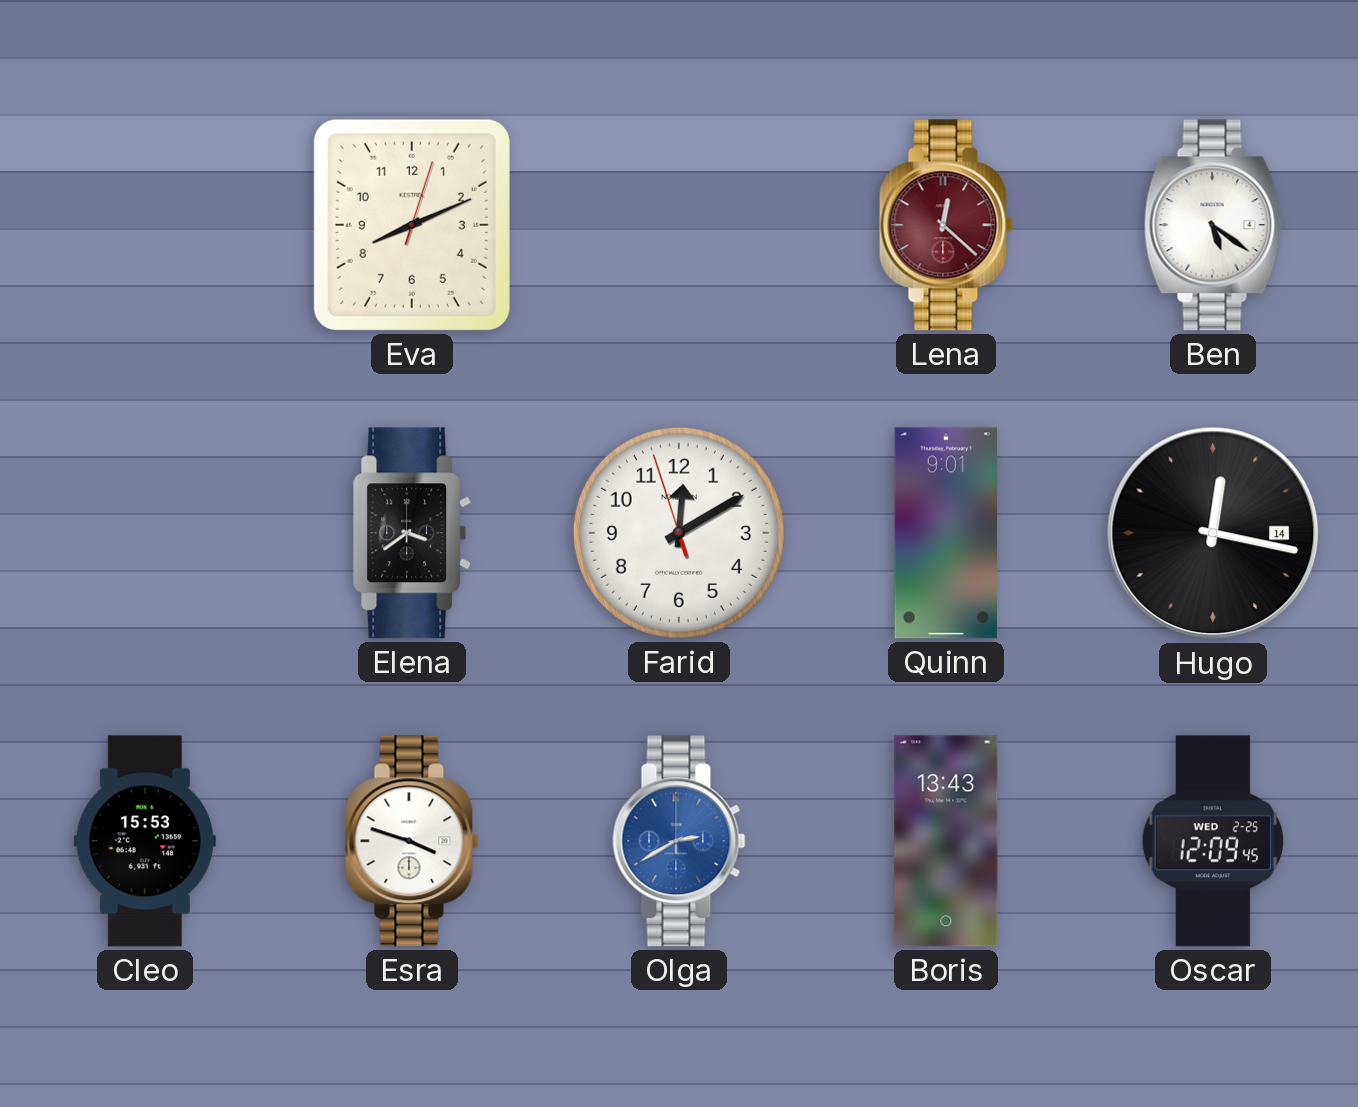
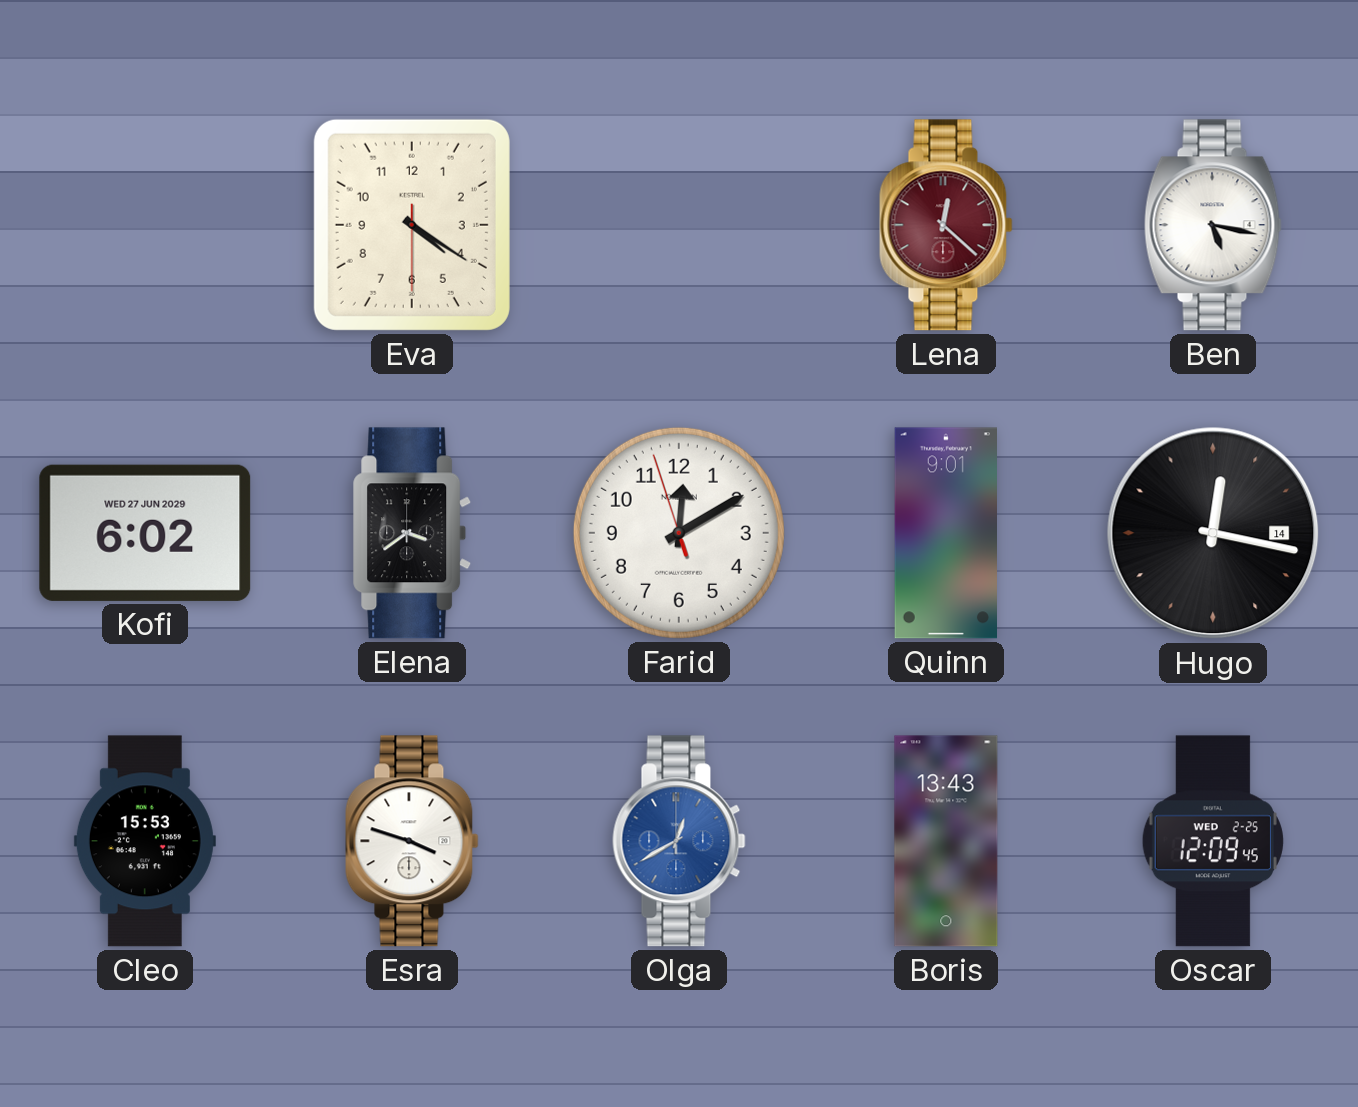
Eva: 8:11 -> 4:20 (412, 225)
Ben: 5:21 -> 5:17 (1213, 225)
Kofi: none -> 6:02 (145, 533)
Olga: 2:40 -> 12:40 (679, 841)
